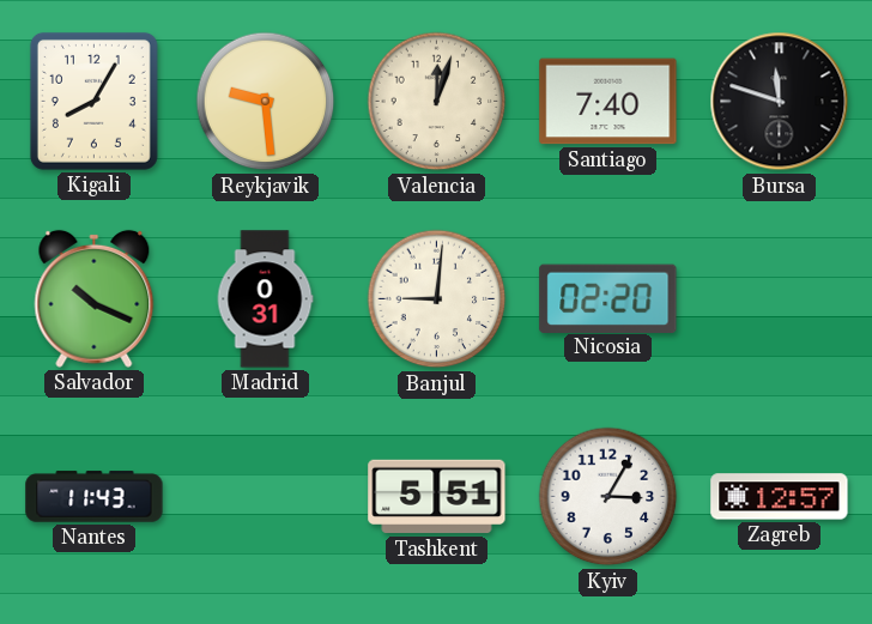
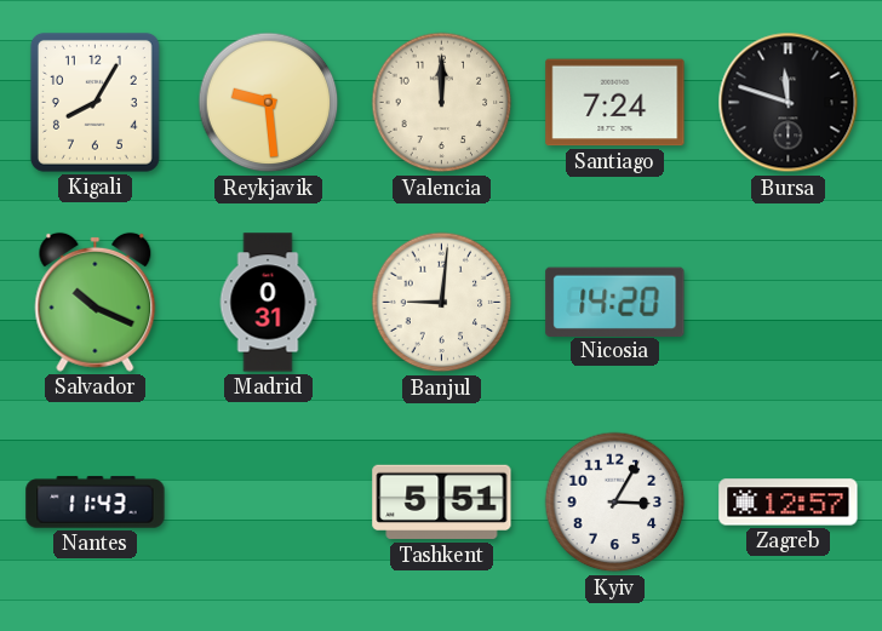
Valencia: 12:03 -> 12:00 (442, 103)
Santiago: 7:40 -> 7:24 (615, 103)
Nicosia: 02:20 -> 14:20 (615, 302)
